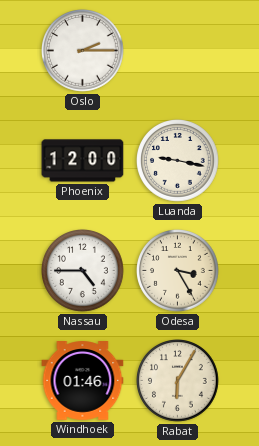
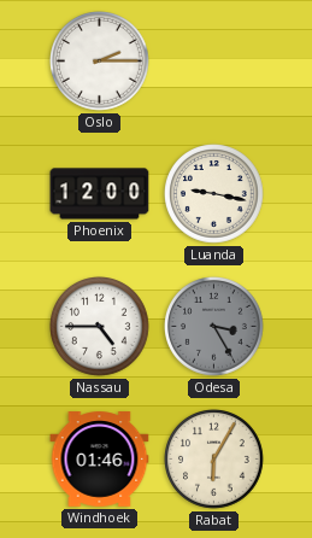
Odesa dial: cream -> grey (214, 327)
